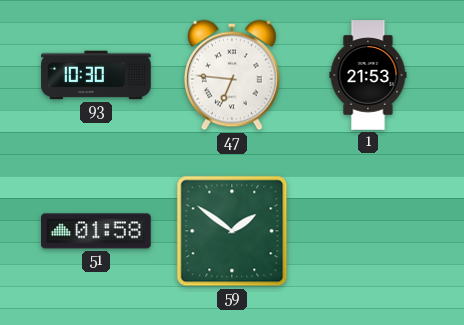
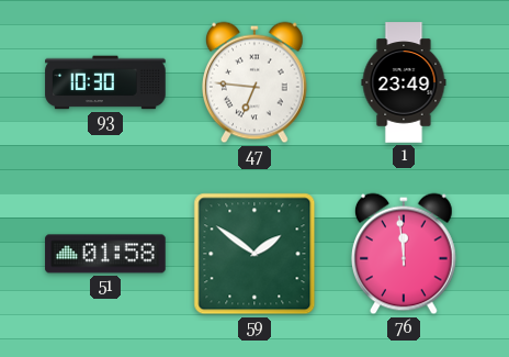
1: 21:53 -> 23:49 (404, 82)
76: none -> 11:59 (404, 254)
